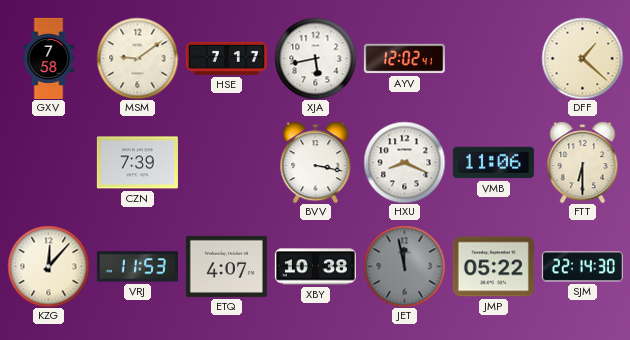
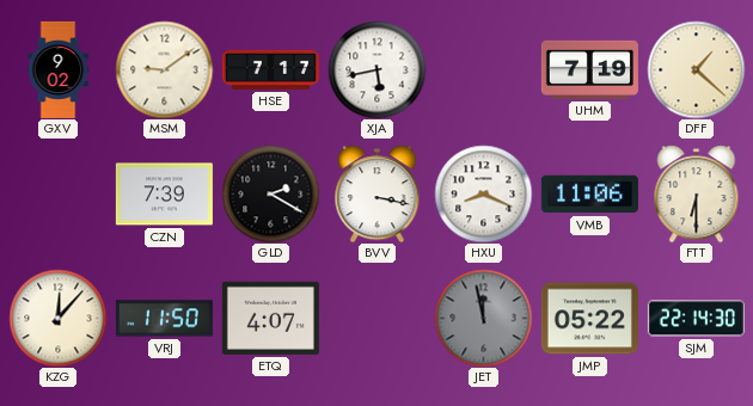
GXV: 7:58 -> 9:02 (59, 69)
AYV: 12:02 -> none (404, 59)
UHM: none -> 7:19 (589, 69)
GLD: none -> 2:20 (270, 193)
VRJ: 11:53 -> 11:50 (164, 319)
XBY: 10:38 -> none (315, 267)
